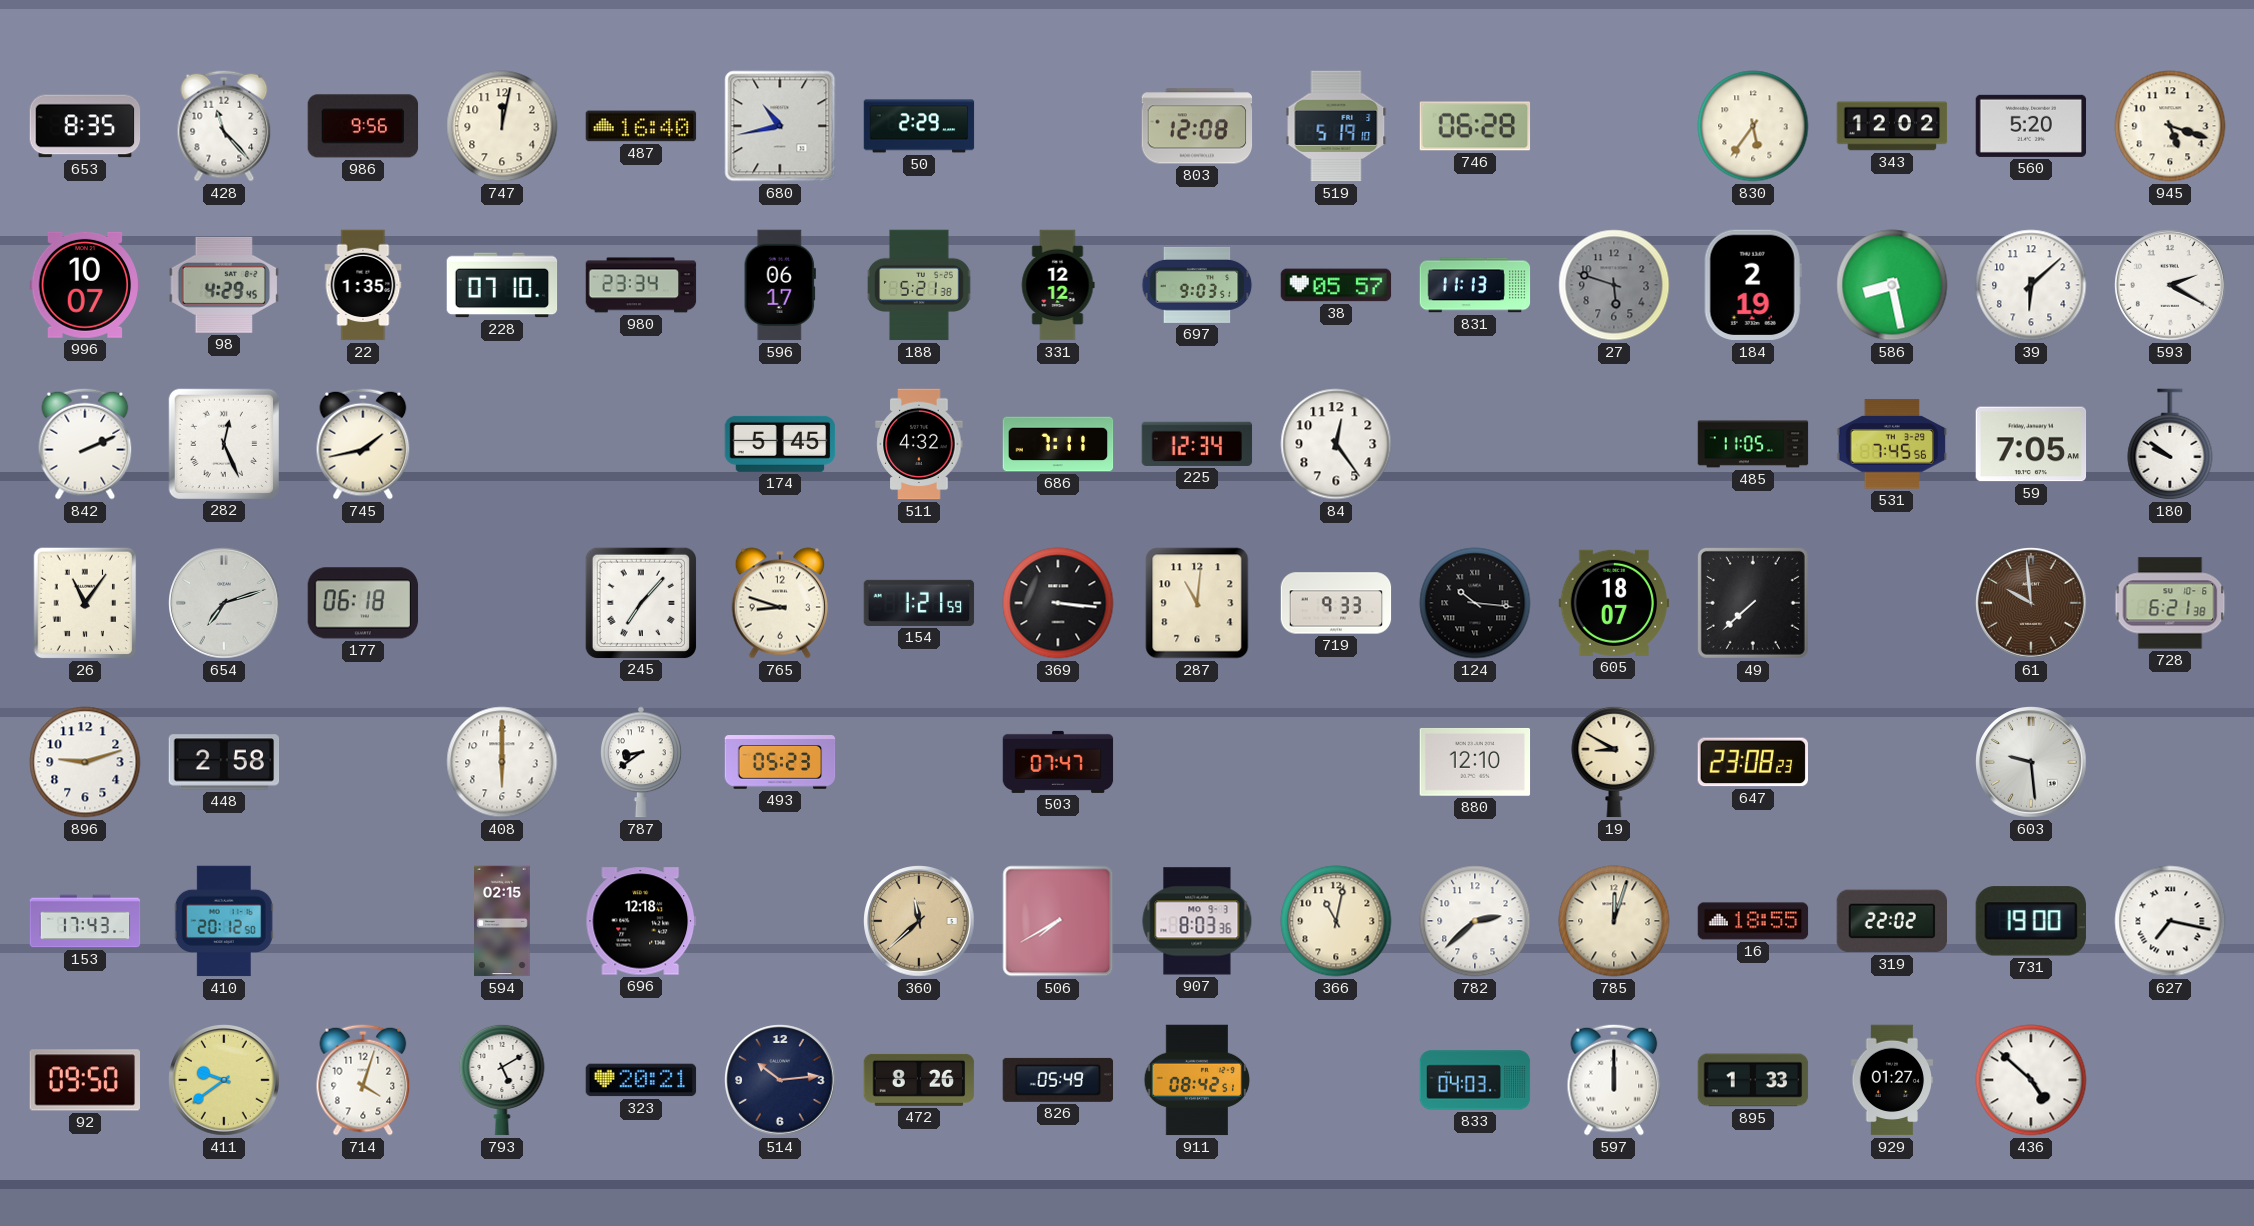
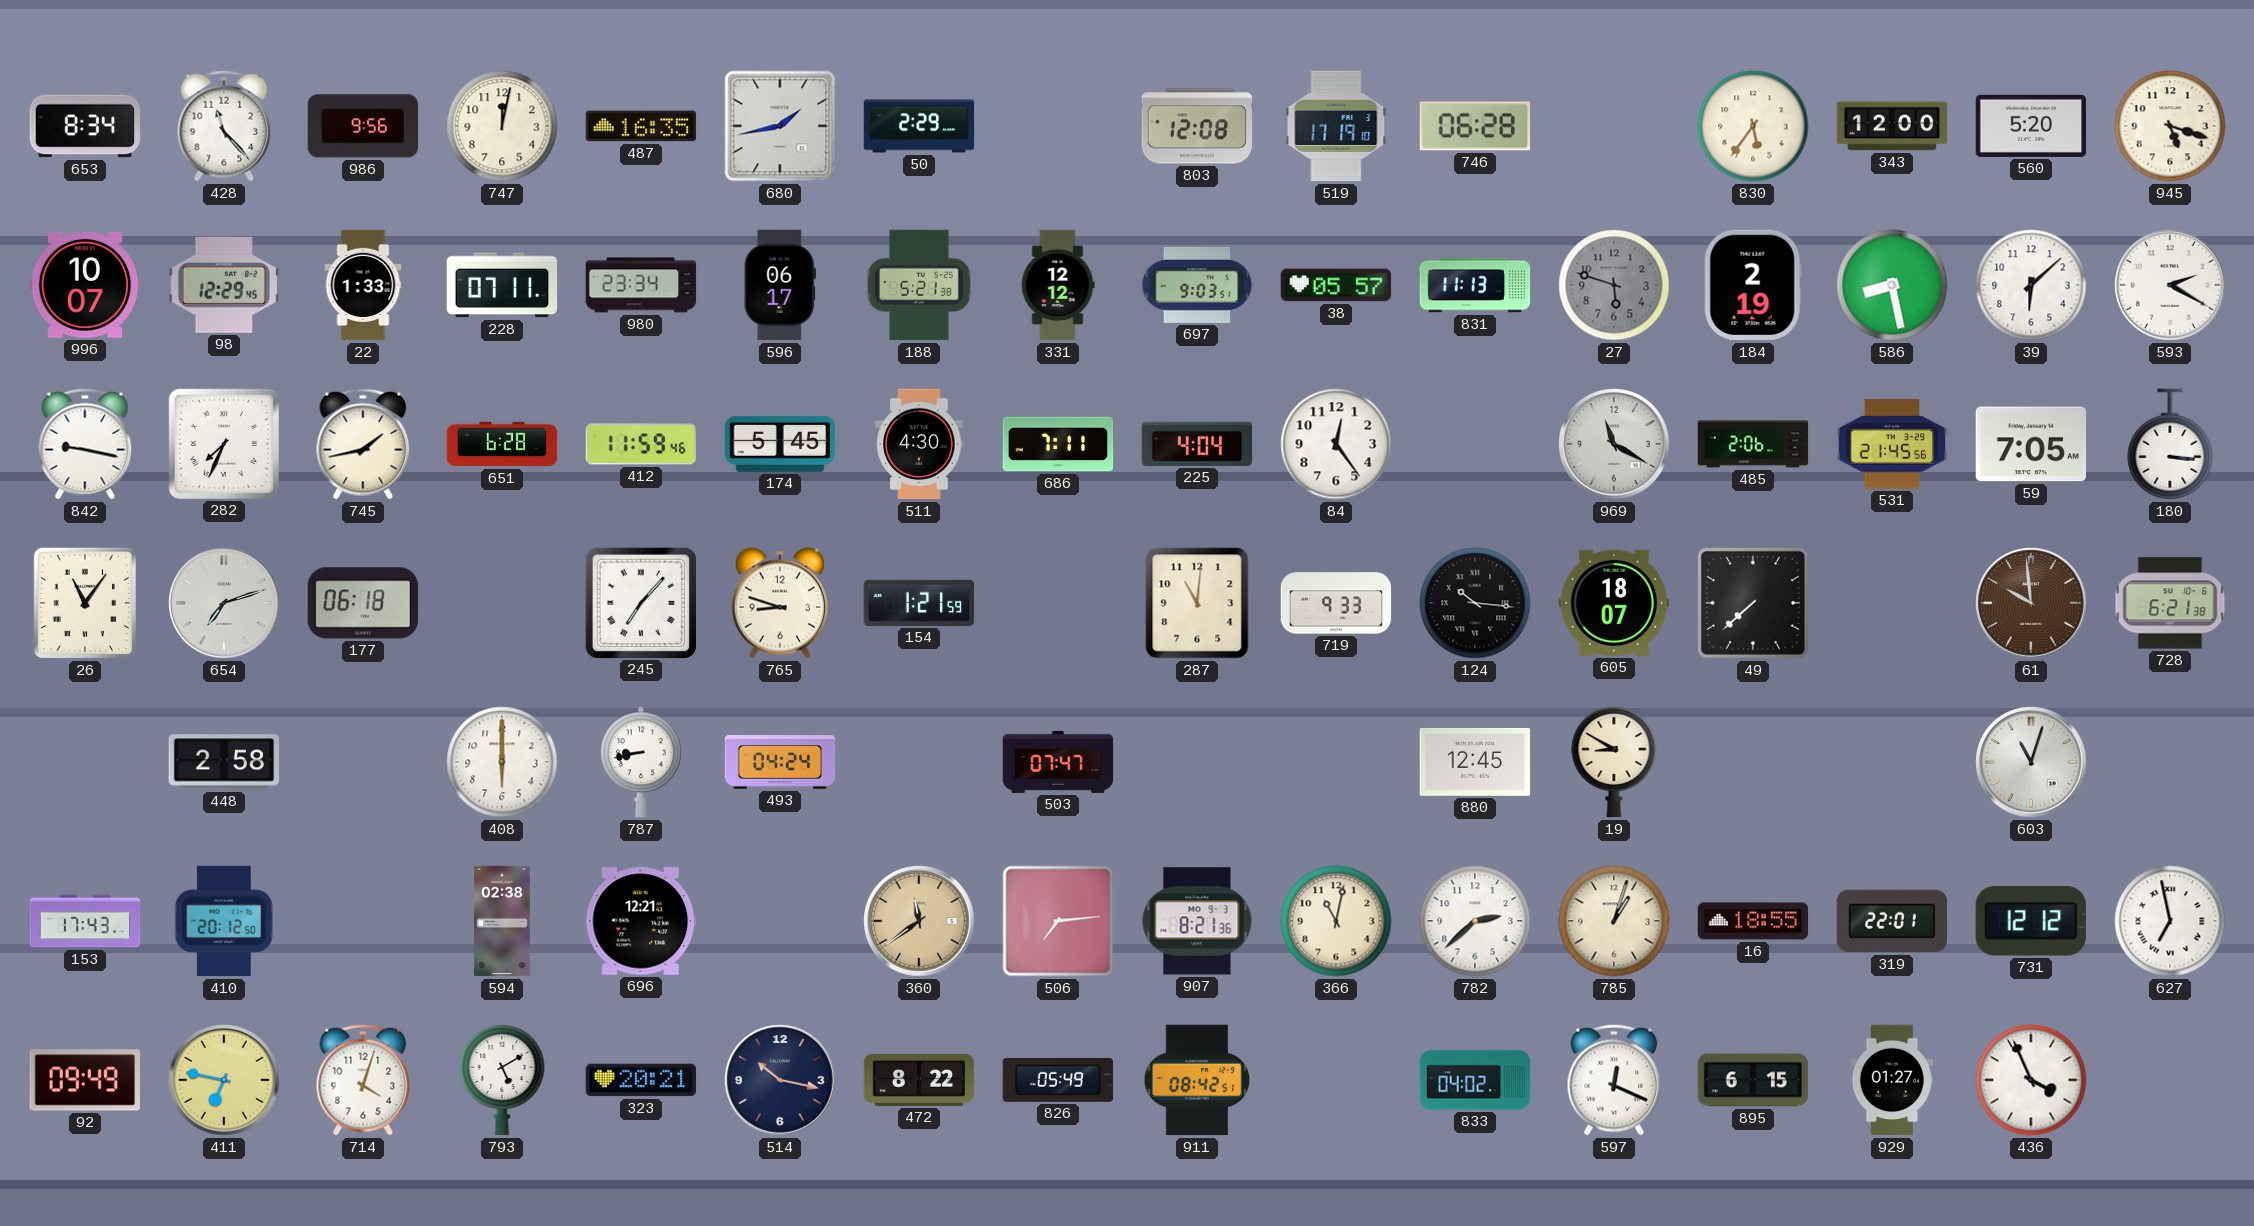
653: 8:35 -> 8:34 (85, 126)
487: 16:40 -> 16:35 (641, 126)
680: 10:43 -> 1:43 (780, 126)
519: 5:19 -> 17:19 (1336, 126)
343: 12:02 -> 12:00 (1892, 126)
98: 4:29 -> 12:29 (224, 285)
22: 1:35 -> 1:33 (363, 285)
228: 07:10 -> 07:11 (502, 285)
842: 2:11 -> 9:17 (85, 444)
282: 12:26 -> 7:34 (223, 443)
651: none -> 6:28 (502, 444)
412: none -> 11:59 (641, 444)
511: 4:32 -> 4:30 (919, 444)
225: 12:34 -> 4:04 (1197, 444)
969: none -> 11:20 (1614, 444)
485: 11:05 -> 2:06 (1753, 444)
531: 7:45 -> 21:45 (1892, 444)
180: 9:51 -> 3:16 (2170, 444)
369: 3:16 -> none (1058, 603)
896: 9:12 -> none (85, 762)
787: 8:39 -> 8:43 (641, 762)
493: 05:23 -> 04:24 (780, 762)
880: 12:10 -> 12:45 (1475, 762)
647: 23:08 -> none (1752, 762)
603: 9:29 -> 11:03 (2031, 762)
594: 02:15 -> 02:38 (503, 921)
696: 12:18 -> 12:21 (641, 921)
360: 11:38 -> 11:39 (919, 921)
506: 7:40 -> 7:14 (1058, 921)
907: 8:03 -> 8:21 (1197, 921)
785: 12:03 -> 1:03 (1614, 921)
319: 22:02 -> 22:01 (1891, 921)
731: 19:00 -> 12:12 (2031, 921)
627: 7:17 -> 6:58 (2170, 921)
92: 09:50 -> 09:49 (84, 1080)
411: 9:39 -> 6:47 (224, 1080)
514: 10:14 -> 10:17 (780, 1080)
472: 8:26 -> 8:22 (919, 1080)
833: 04:03 -> 04:02 (1475, 1080)
597: 12:00 -> 12:19 (1614, 1080)
895: 1:33 -> 6:15 (1753, 1080)
436: 4:52 -> 3:56 (2031, 1080)
